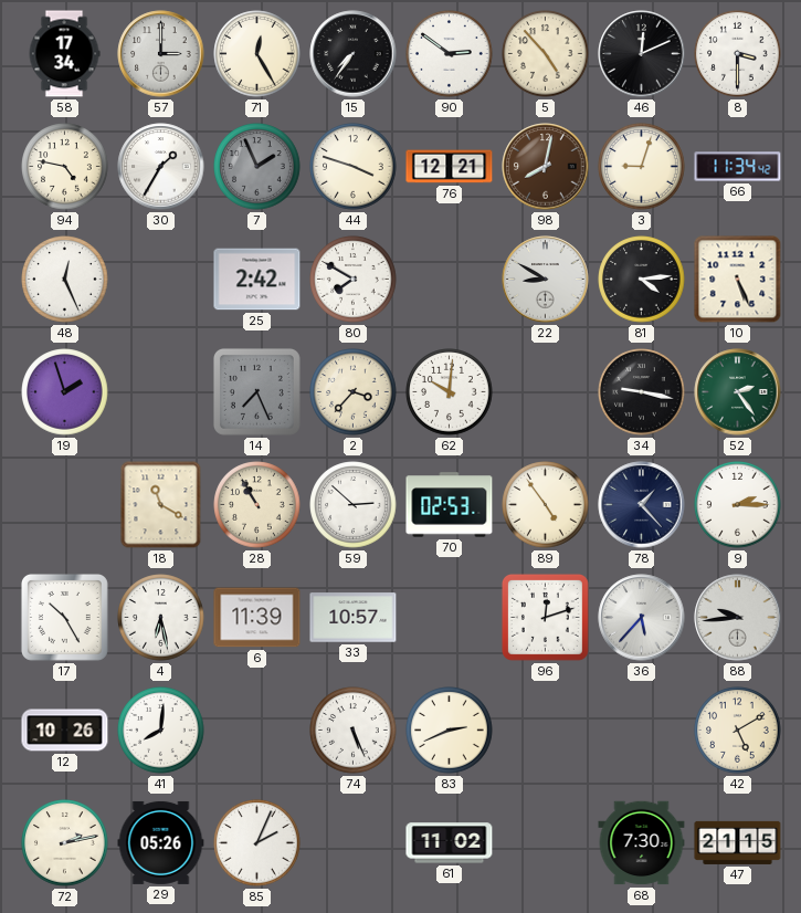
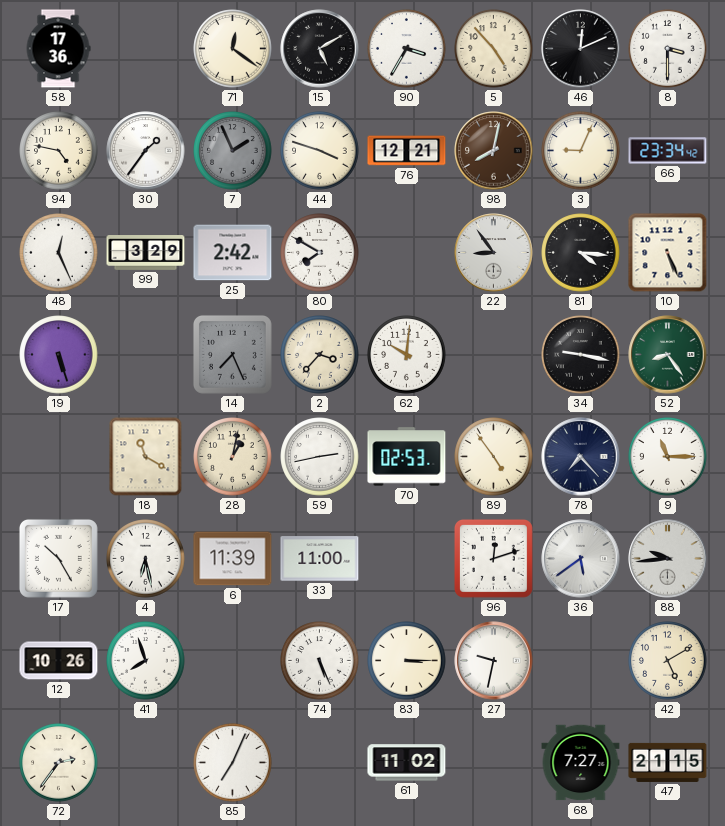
58: 17:34 -> 17:36 (58, 49)
57: 3:00 -> none (161, 54)
71: 12:25 -> 12:21 (233, 49)
15: 7:36 -> 5:10 (320, 49)
90: 2:51 -> 3:35 (407, 49)
30: 1:35 -> 1:36 (146, 151)
3: 9:03 -> 9:04 (581, 151)
66: 11:34 -> 23:34 (668, 151)
99: none -> 3:29 (146, 253)
22: 8:50 -> 8:54 (494, 253)
81: 4:14 -> 4:16 (581, 253)
19: 1:57 -> 5:27 (59, 355)
52: 2:24 -> 8:24 (668, 355)
28: 10:55 -> 1:02 (233, 457)
59: 2:52 -> 2:43 (320, 457)
78: 1:23 -> 7:23 (581, 457)
9: 2:15 -> 11:15 (668, 457)
33: 10:57 -> 11:00 (320, 559)
36: 5:37 -> 5:39 (581, 559)
41: 8:01 -> 7:57 (146, 661)
83: 2:41 -> 3:15 (407, 661)
27: none -> 9:32 (494, 661)
72: 2:13 -> 2:36 (59, 763)
29: 05:26 -> none (161, 842)
85: 2:04 -> 7:04 (233, 763)
68: 7:30 -> 7:27 (581, 763)
